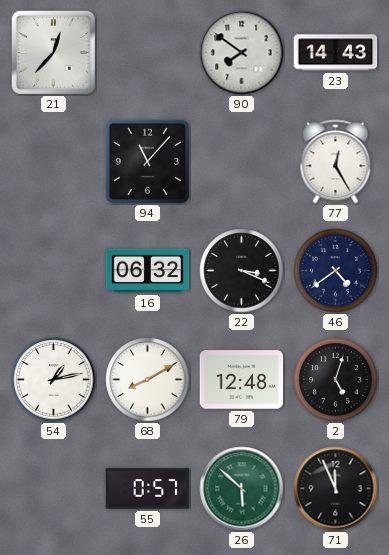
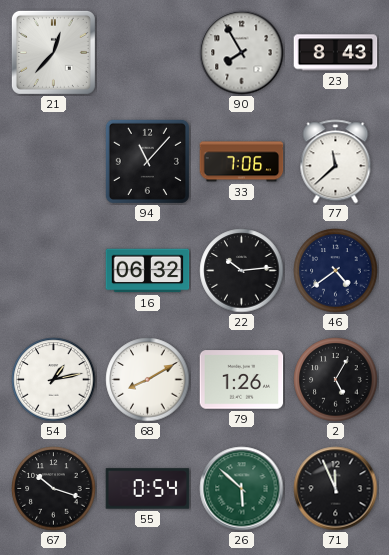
90: 7:51 -> 7:55 (242, 53)
23: 14:43 -> 8:43 (336, 53)
33: none -> 7:06 (242, 162)
77: 12:25 -> 11:38 (336, 162)
22: 3:19 -> 10:14 (242, 271)
79: 12:48 -> 1:26 (242, 380)
2: 5:03 -> 5:05 (336, 380)
67: none -> 10:18 (54, 489)
55: 0:57 -> 0:54 (148, 489)
